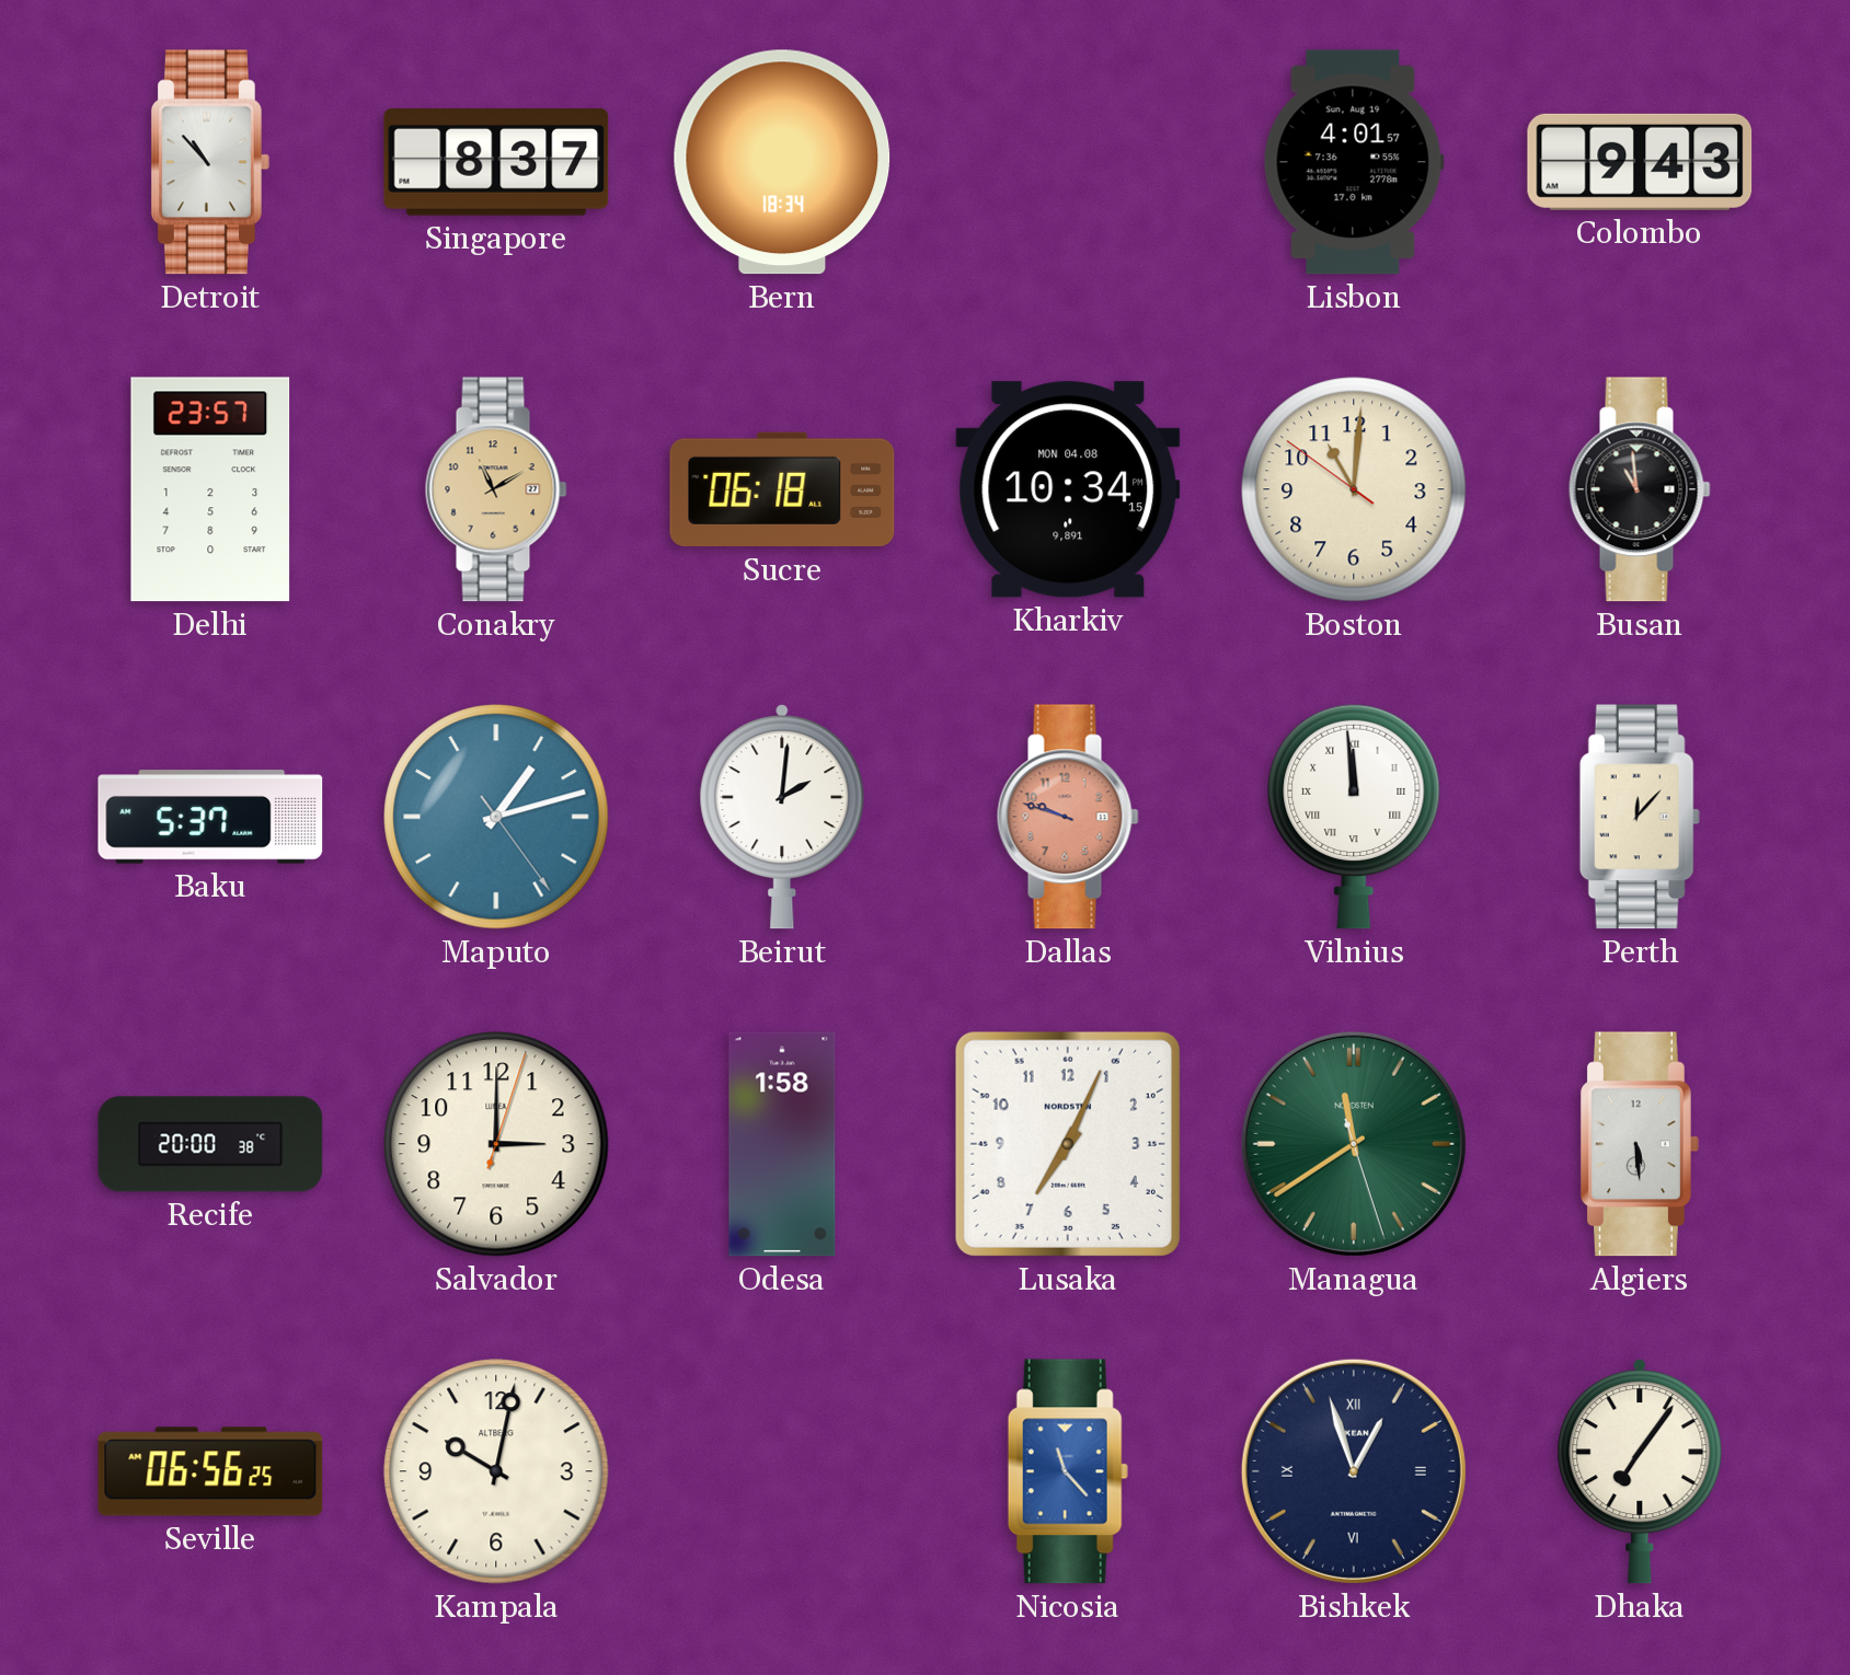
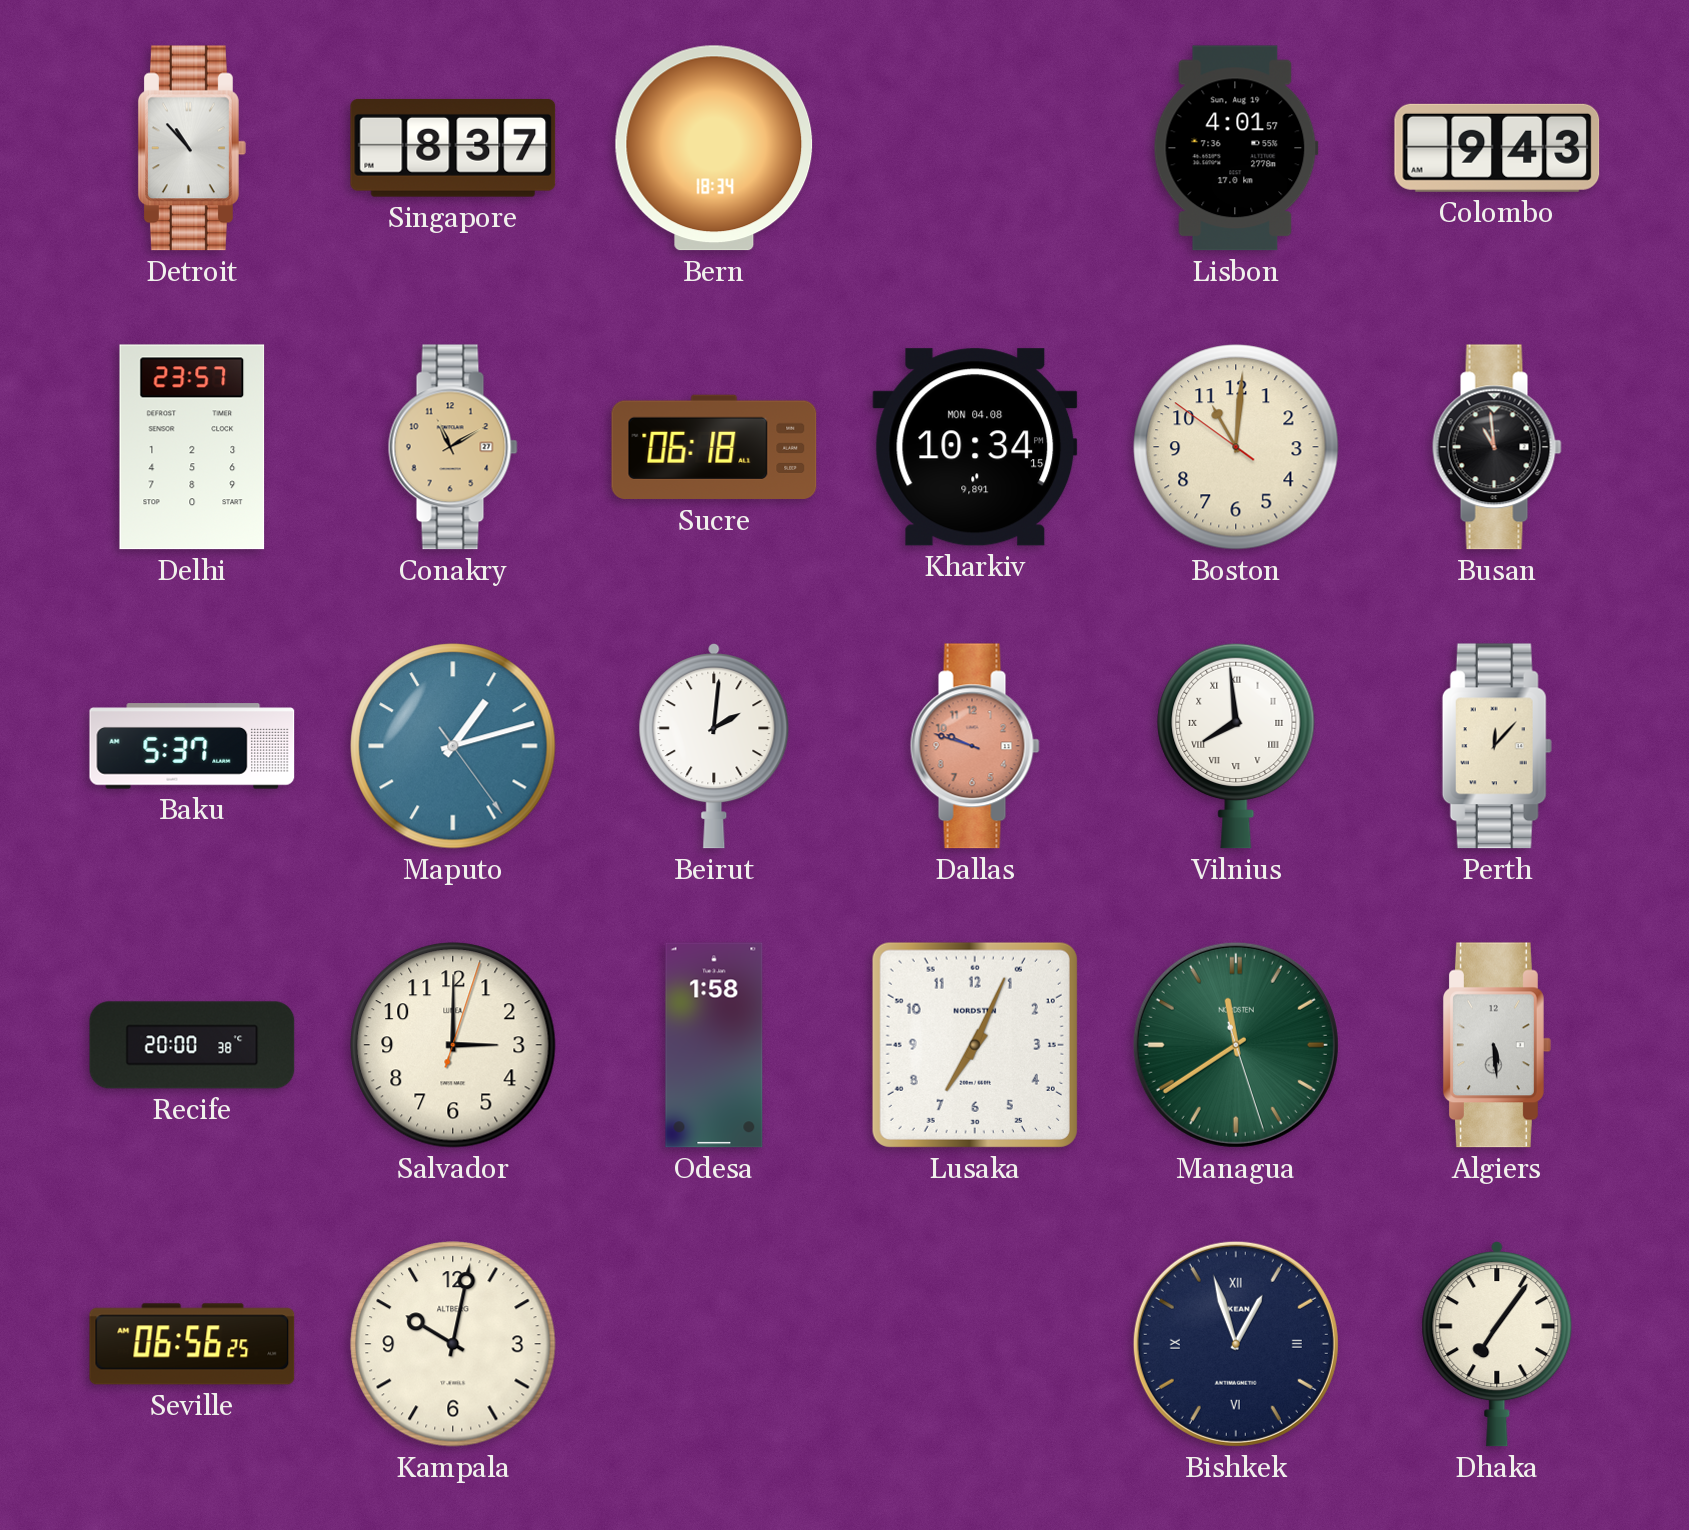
Vilnius: 11:59 -> 7:59 (1236, 746)
Nicosia: 11:23 -> none (1068, 1471)
